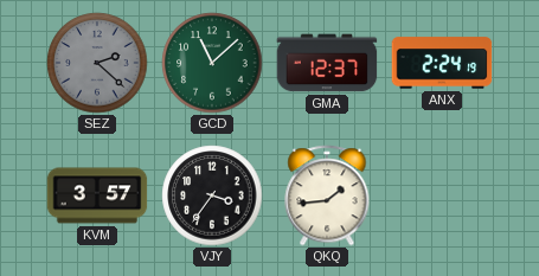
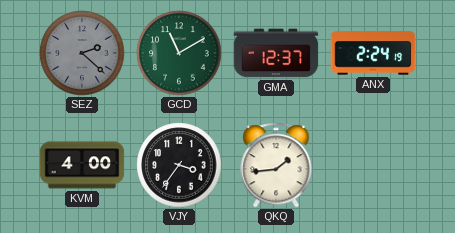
GCD: 11:08 -> 11:10 (179, 53)
KVM: 3:57 -> 4:00 (82, 165)
